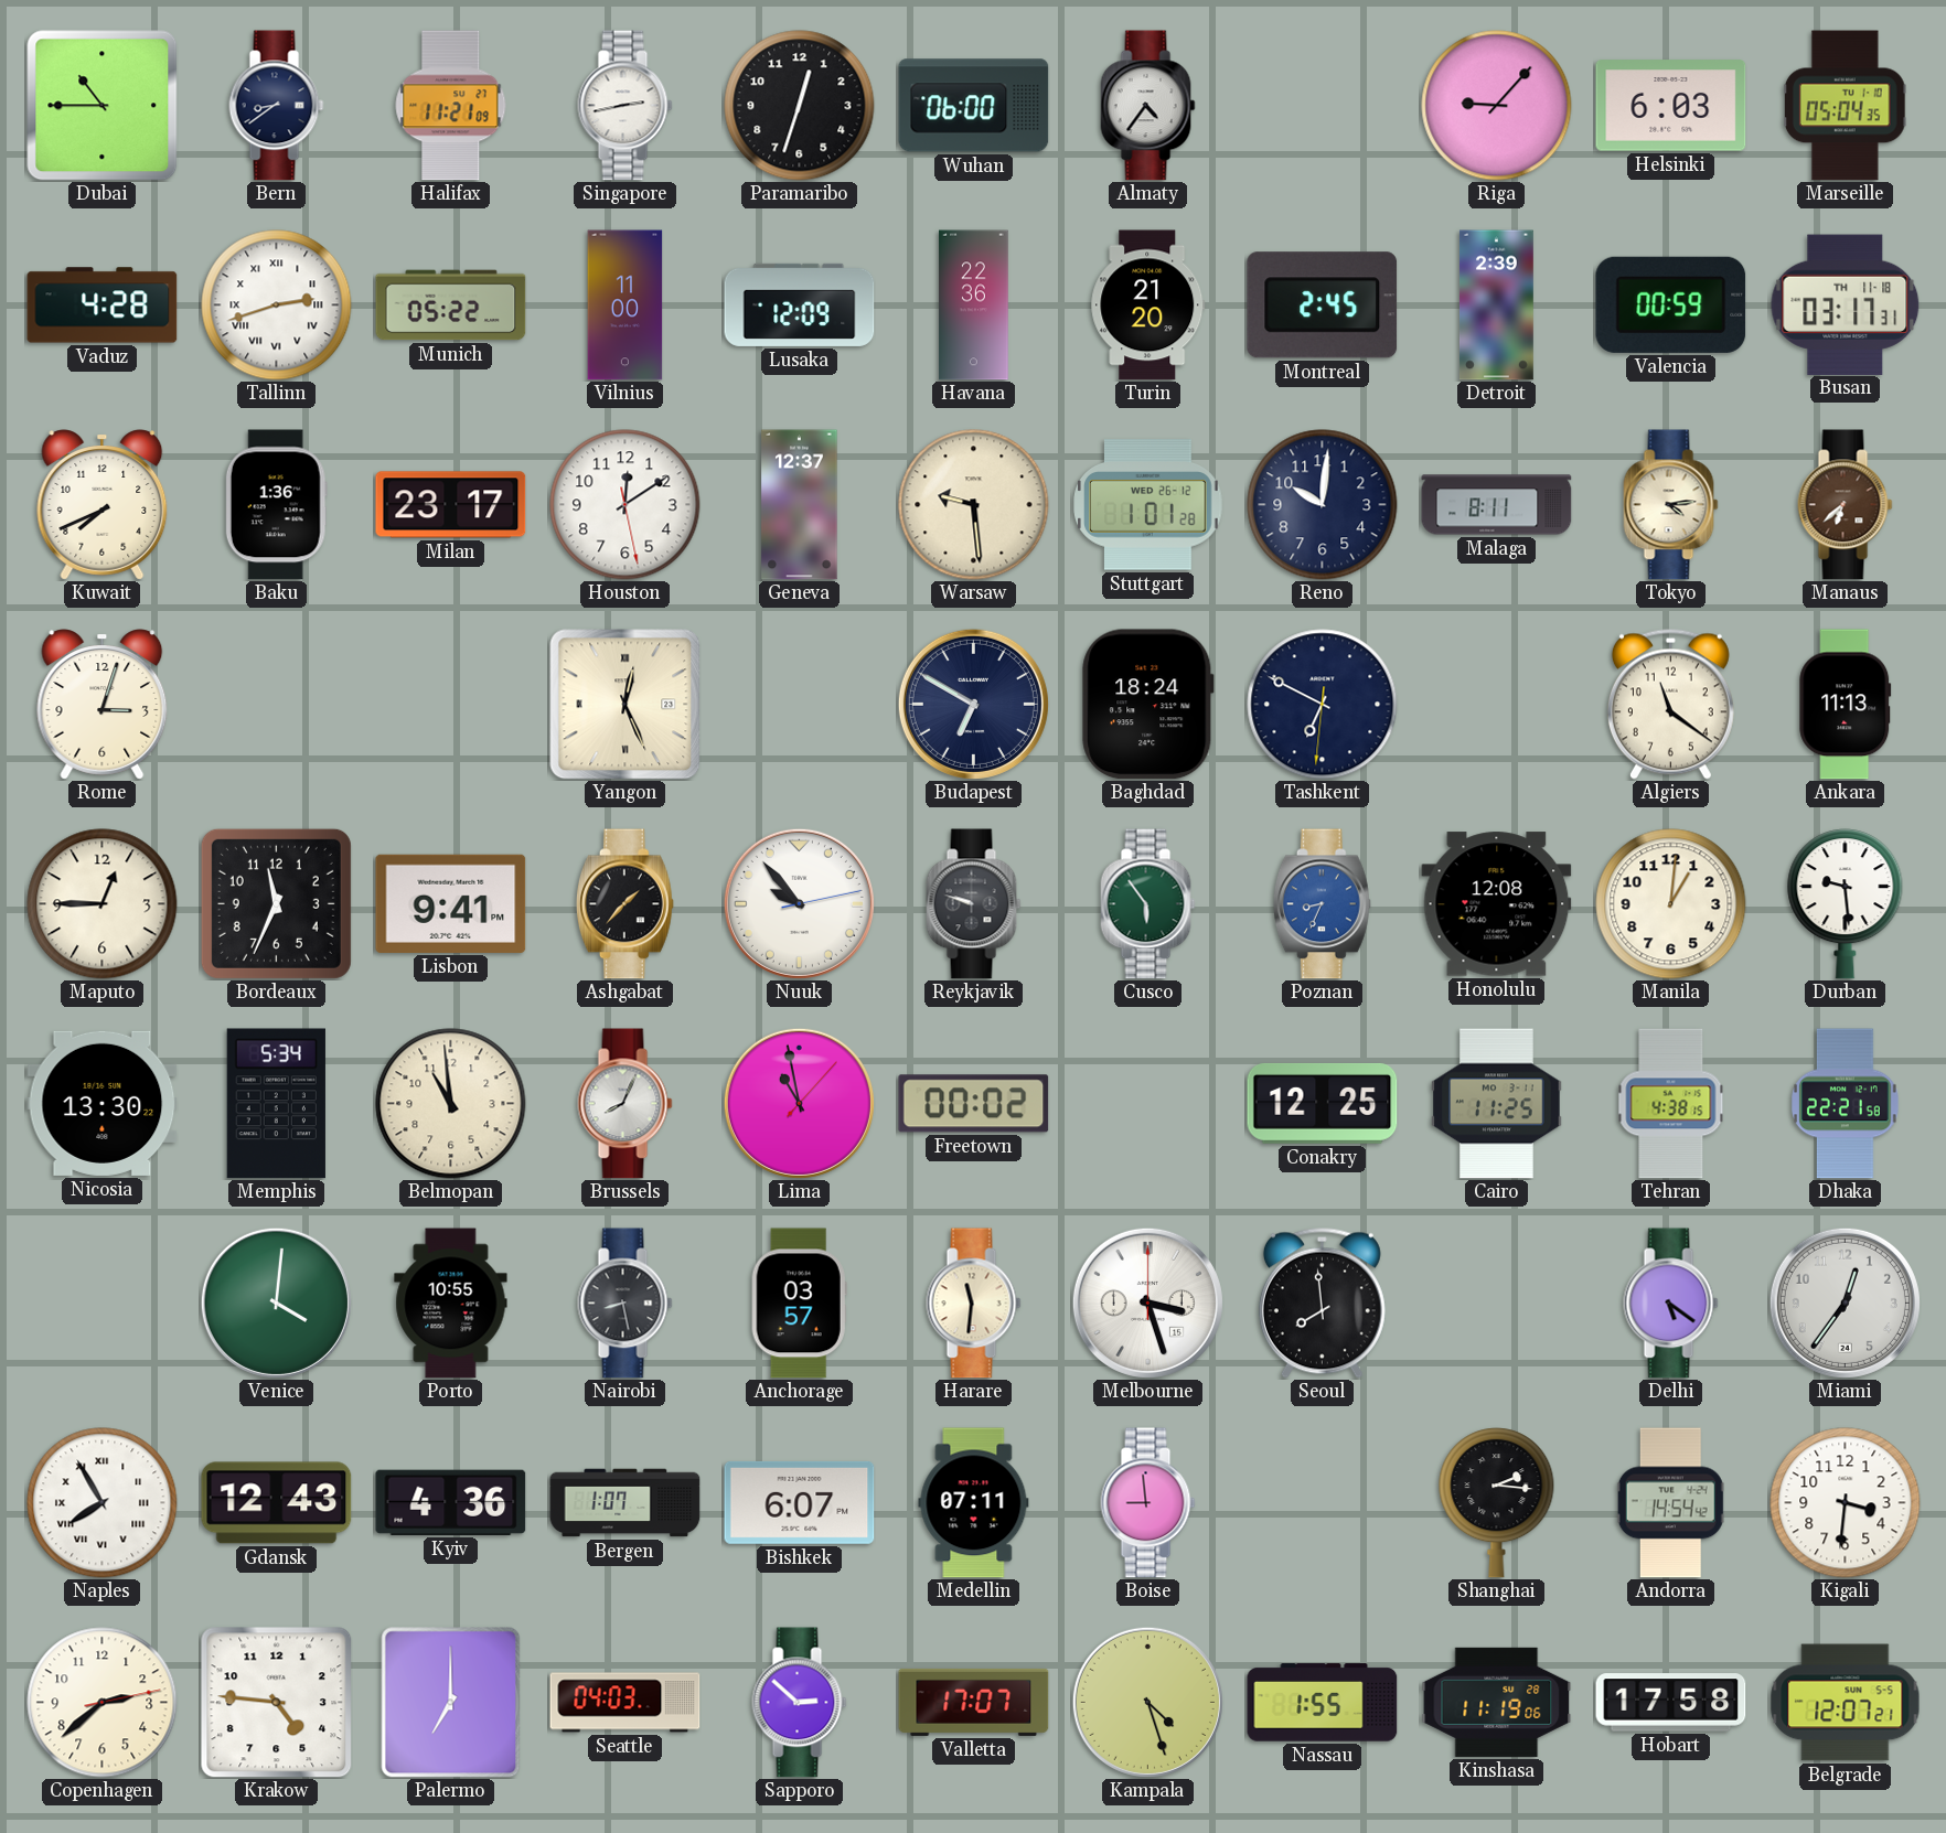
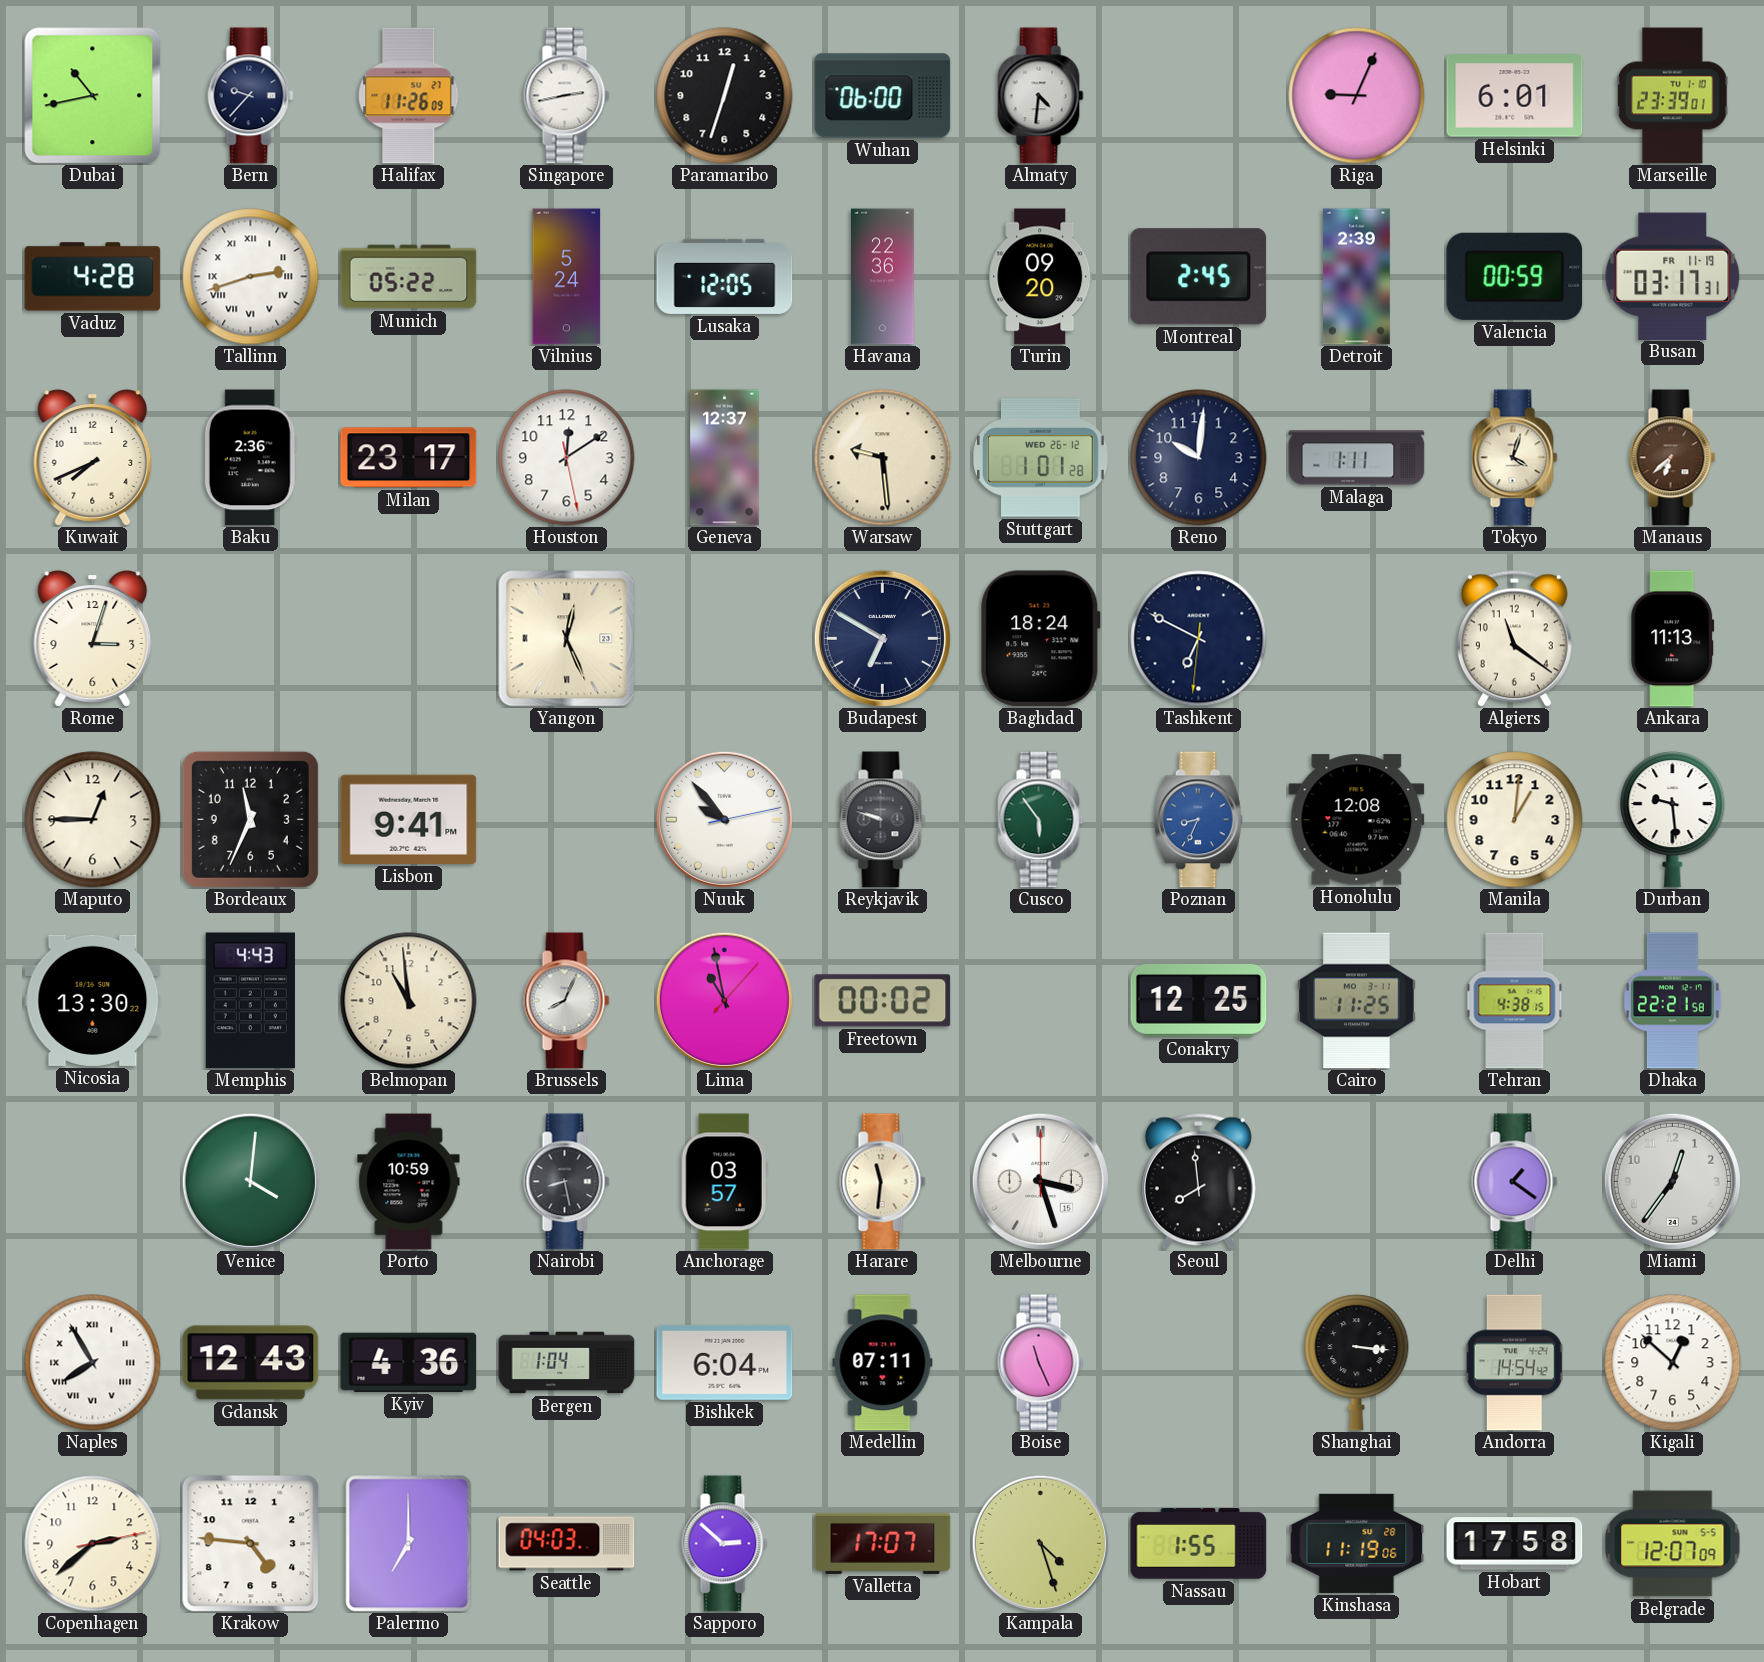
Dubai: 10:45 -> 10:43 (93, 96)
Bern: 8:39 -> 9:37 (251, 96)
Halifax: 11:21 -> 11:26 (409, 96)
Almaty: 4:36 -> 4:31 (1041, 96)
Riga: 9:07 -> 9:04 (1357, 96)
Helsinki: 6:03 -> 6:01 (1515, 96)
Marseille: 05:04 -> 23:39 (1672, 96)
Vilnius: 11:00 -> 5:24 (567, 277)
Lusaka: 12:09 -> 12:05 (725, 276)
Turin: 21:20 -> 09:20 (1041, 277)
Busan date: TH 11-18 -> FR 11-19 (1673, 276)
Baku: 1:36 -> 2:36 (250, 458)
Malaga: 8:11 -> 1:11 (1357, 458)
Tokyo: 4:14 -> 4:03 (1515, 458)
Ashgabat: 1:37 -> none (624, 904)
Memphis: 5:34 -> 4:43 (250, 1001)
Porto: 10:55 -> 10:59 (409, 1182)
Delhi: 5:21 -> 1:21 (1515, 1182)
Bergen: 1:07 -> 1:04 (567, 1363)
Bishkek: 6:07 -> 6:04 (725, 1362)
Boise: 8:59 -> 11:26 (1041, 1363)
Shanghai: 2:16 -> 3:16 (1357, 1363)
Kigali: 3:31 -> 12:52 (1673, 1363)
Belgrade: 12:07:21 -> 12:07:09 (1673, 1544)
